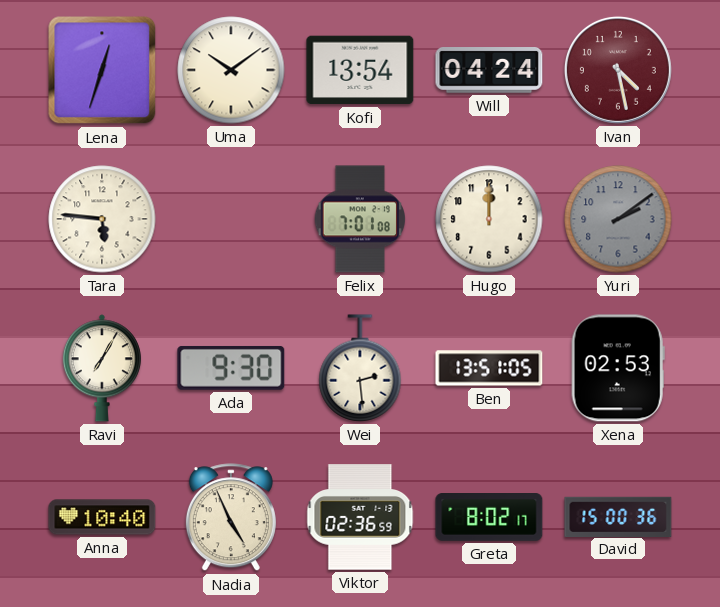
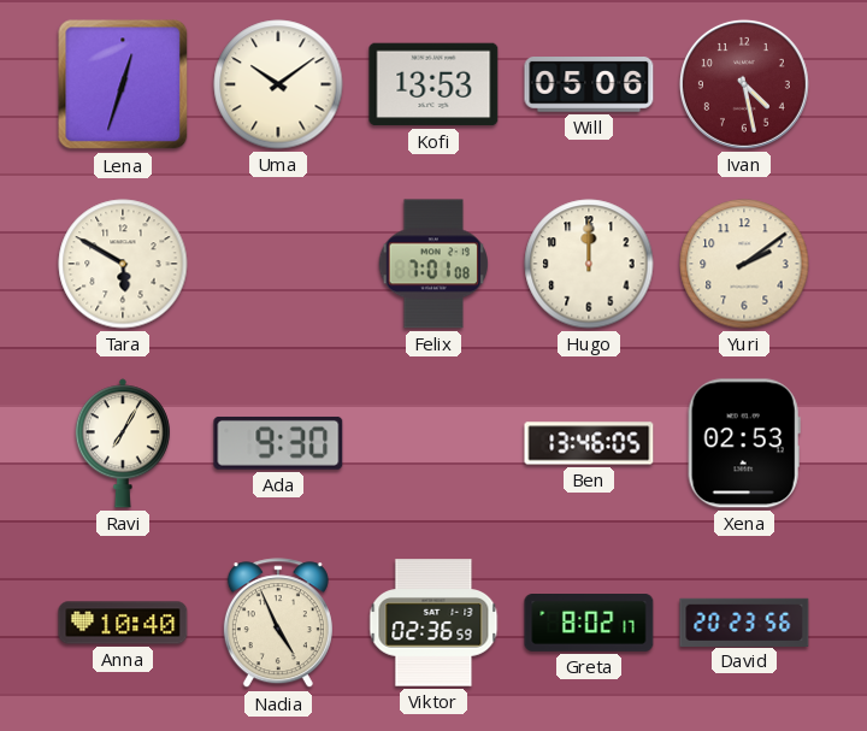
Kofi: 13:54 -> 13:53 (433, 84)
Will: 04:24 -> 05:06 (589, 86)
Tara: 5:46 -> 5:50 (123, 264)
Yuri dial: grey -> cream (744, 264)
Wei: 2:29 -> none (360, 368)
Ben: 13:51 -> 13:46 (589, 443)
David: 15:00 -> 20:23 (744, 621)
